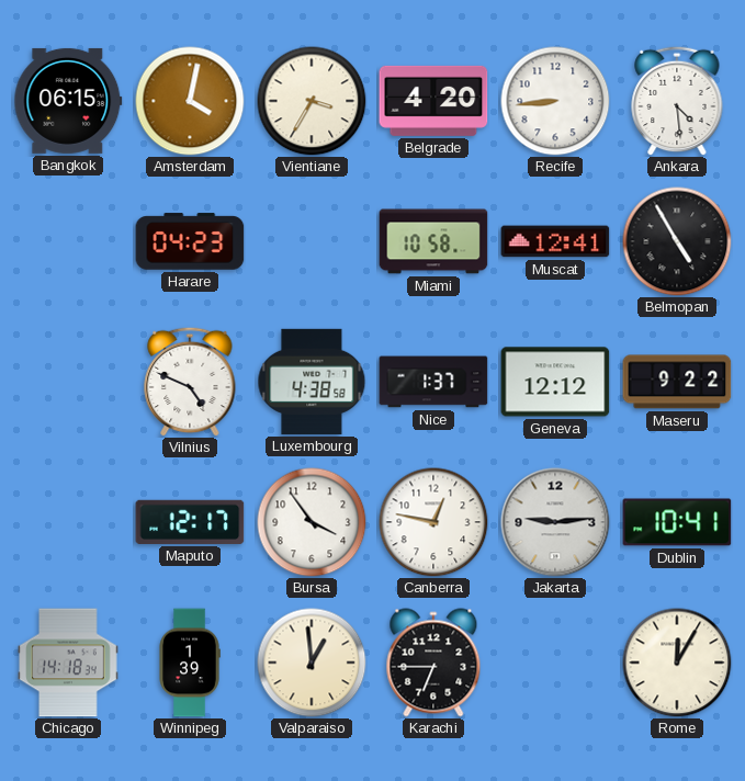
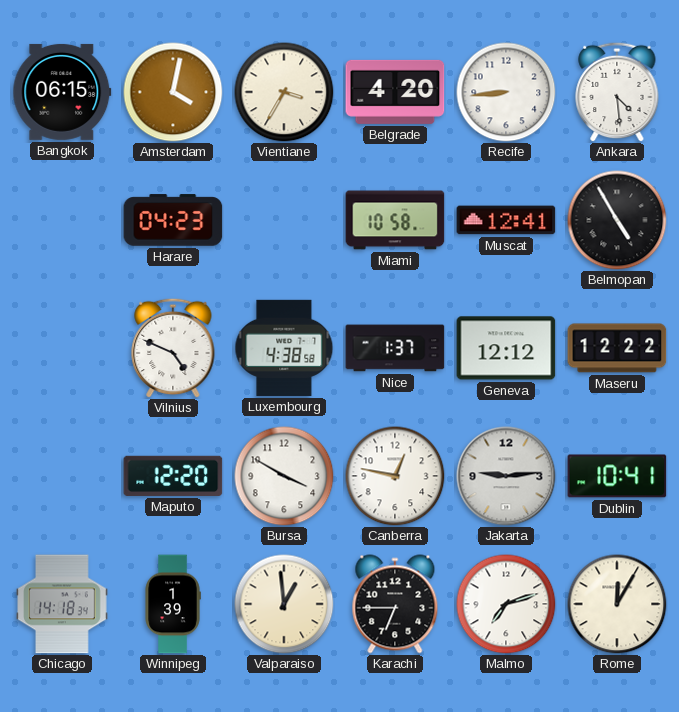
Maseru: 9:22 -> 12:22 (617, 348)
Maputo: 12:17 -> 12:20 (173, 476)
Bursa: 3:54 -> 3:50 (284, 476)
Malmo: none -> 7:12 (506, 604)
